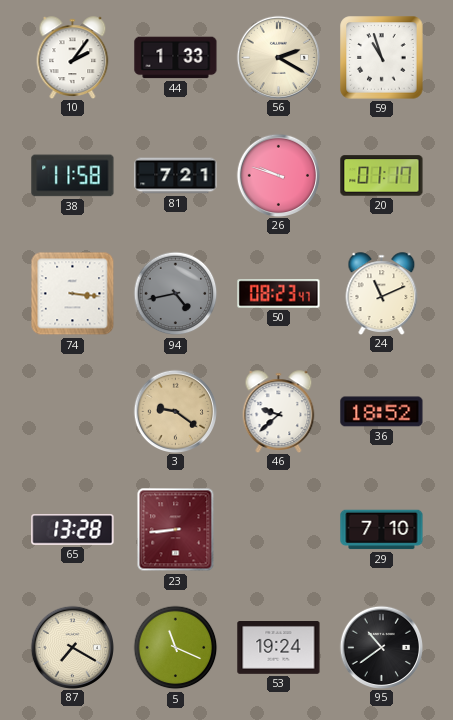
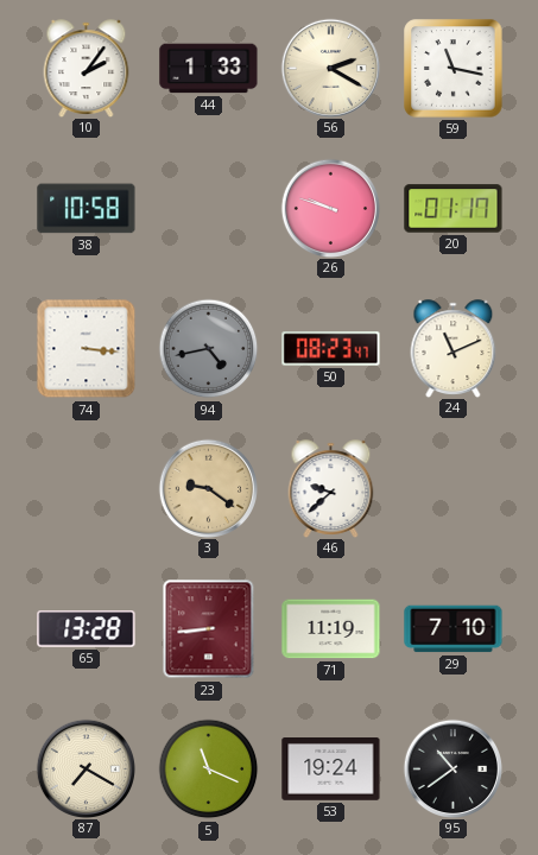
59: 10:57 -> 11:17 (454, 69)
38: 11:58 -> 10:58 (87, 209)
81: 7:21 -> none (176, 176)
36: 18:52 -> none (382, 412)
71: none -> 11:19 (331, 629)
